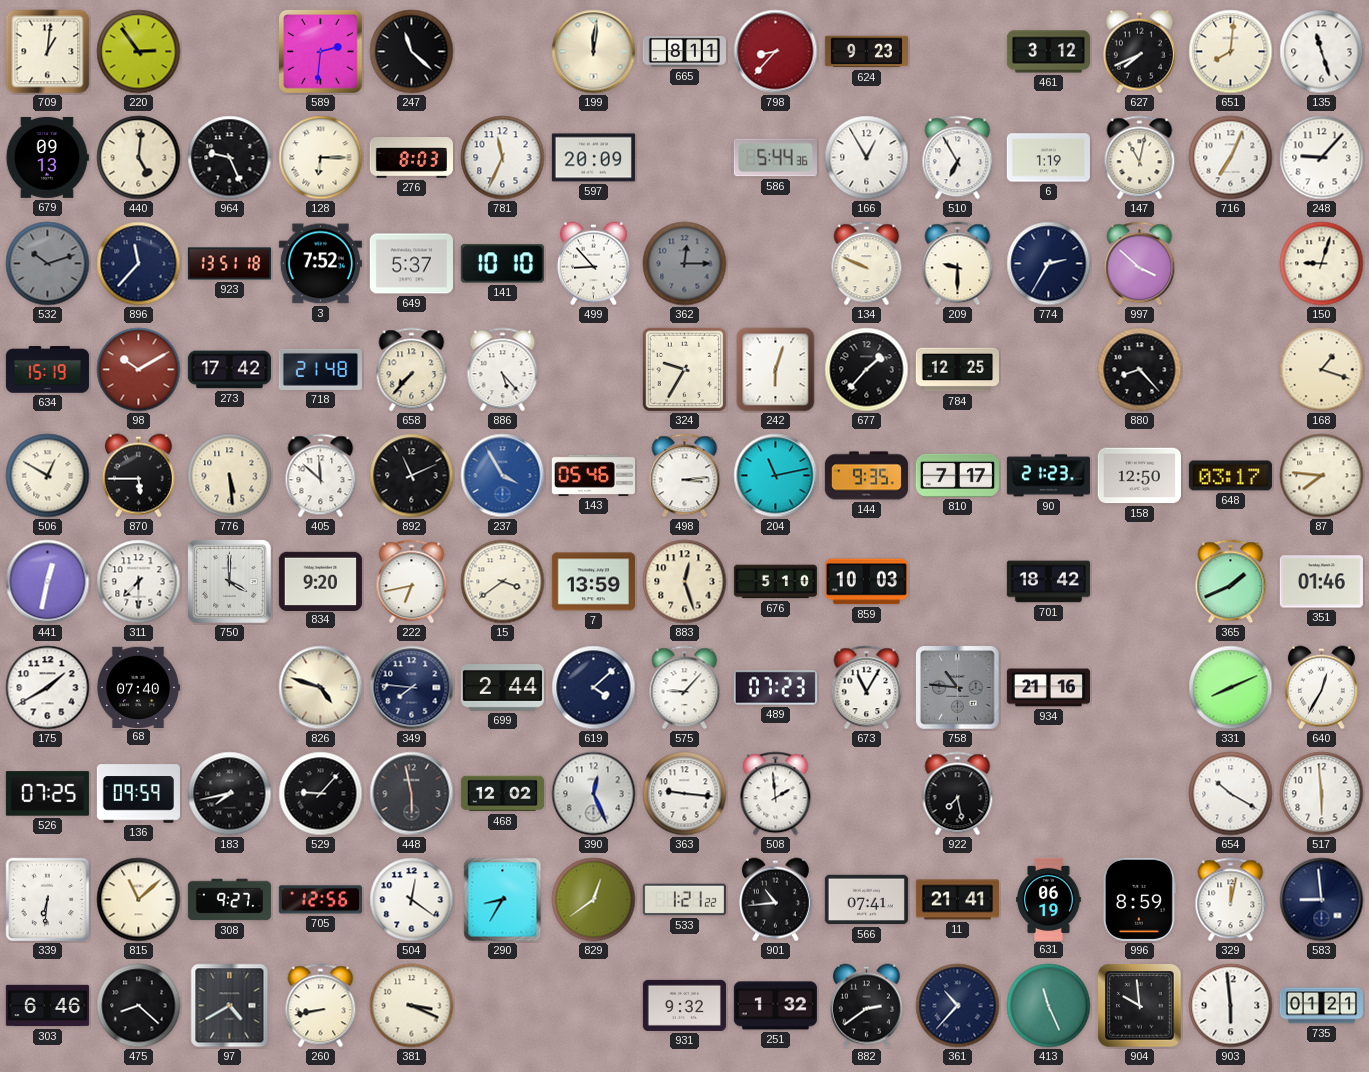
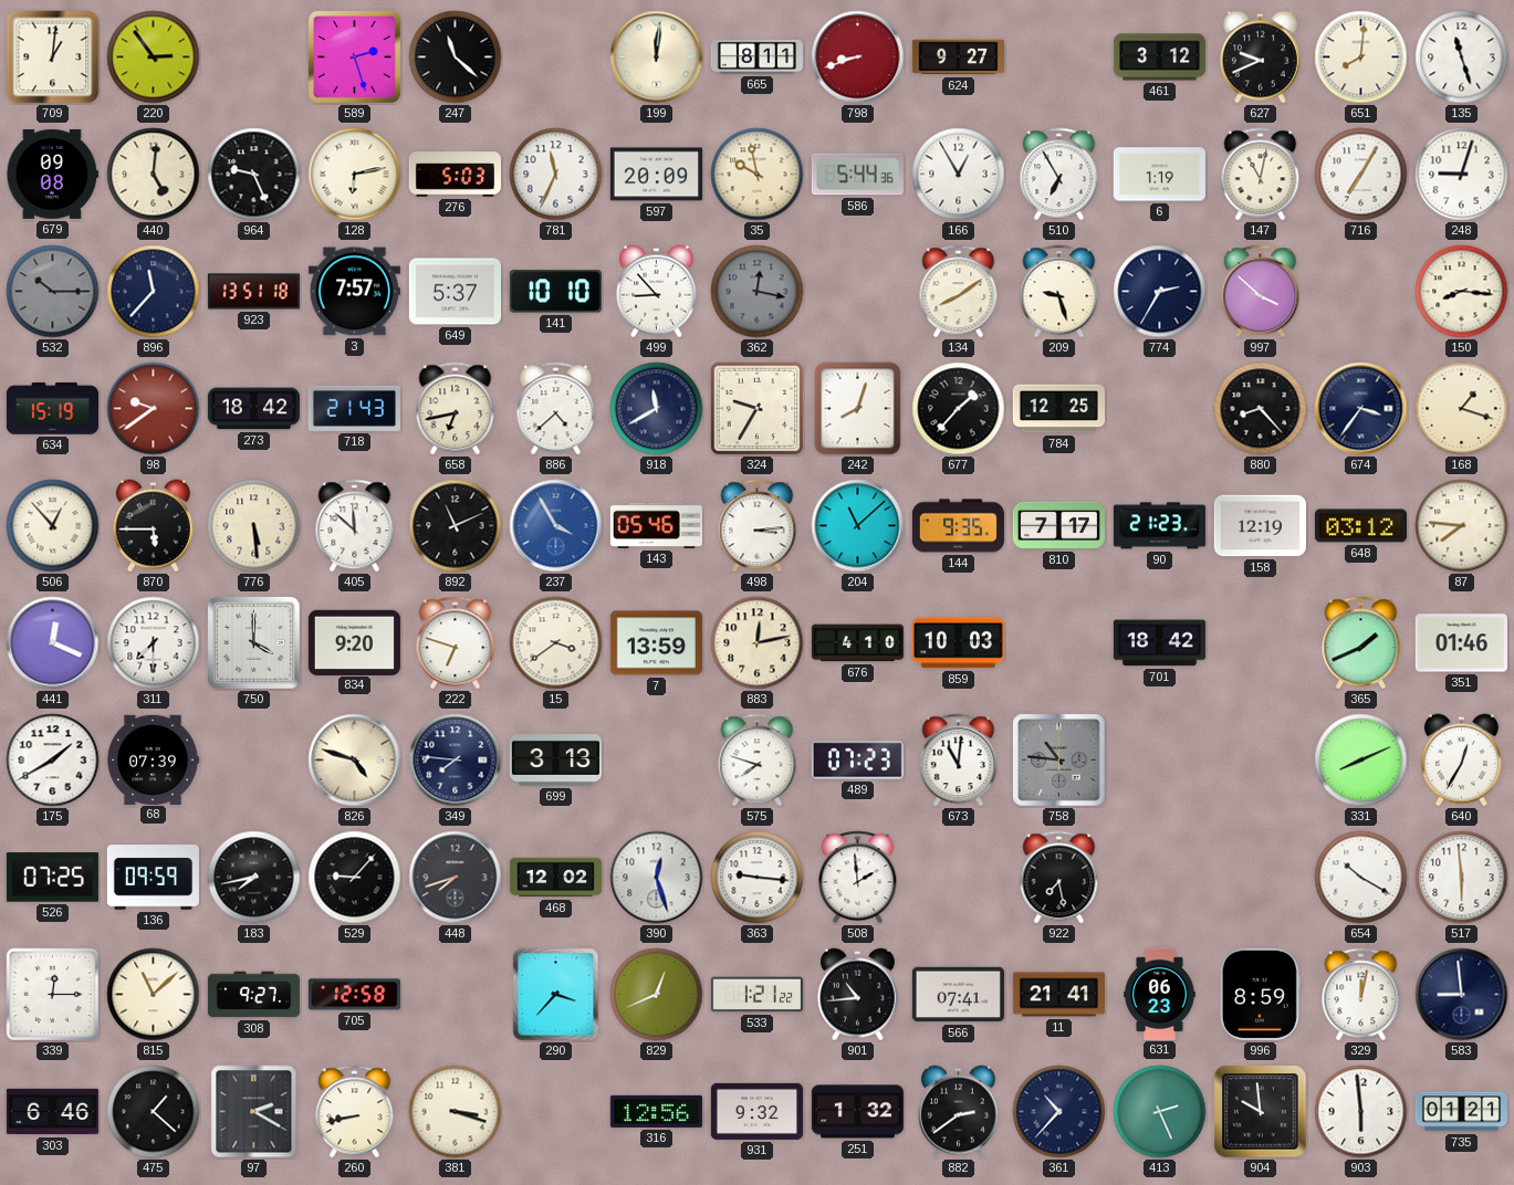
589: 2:31 -> 2:27 (355, 57)
798: 8:37 -> 8:42 (858, 57)
624: 9:23 -> 9:27 (958, 57)
627: 7:41 -> 9:41 (1260, 57)
679: 09:13 -> 09:08 (52, 174)
128: 6:15 -> 6:13 (355, 175)
276: 8:03 -> 5:03 (455, 175)
35: none -> 9:58 (758, 175)
716: 7:04 -> 7:05 (1361, 175)
248: 9:07 -> 9:03 (1462, 175)
532: 10:12 -> 10:15 (53, 292)
3: 7:52 -> 7:57 (354, 292)
362: 12:15 -> 12:17 (758, 292)
134: 9:49 -> 8:09 (959, 292)
209: 9:30 -> 9:27 (1059, 292)
150: 9:03 -> 8:16 (1462, 292)
98: 10:10 -> 9:39 (154, 409)
273: 17:42 -> 18:42 (253, 409)
718: 21:48 -> 21:43 (354, 408)
658: 7:37 -> 6:43 (456, 409)
886: 5:23 -> 4:38 (556, 409)
918: none -> 11:40 (657, 409)
242: 6:03 -> 8:03 (858, 409)
674: none -> 3:36 (1361, 409)
506: 12:50 -> 12:53 (53, 526)
204: 11:13 -> 11:08 (858, 526)
158: 12:50 -> 12:19 (1260, 526)
648: 03:17 -> 03:12 (1360, 526)
441: 12:32 -> 12:19 (53, 643)
222: 6:43 -> 6:48 (456, 643)
883: 12:27 -> 12:13 (758, 643)
676: 5:10 -> 4:10 (857, 643)
68: 07:40 -> 07:39 (153, 759)
699: 2:44 -> 3:13 (555, 761)
619: 4:08 -> none (594, 688)
575: 9:07 -> 7:48 (758, 761)
673: 11:05 -> 11:01 (959, 761)
934: 21:16 -> none (1048, 688)
448: 5:58 -> 7:42 (456, 878)
390: 12:26 -> 12:27 (657, 878)
339: 6:31 -> 12:15 (53, 995)
705: 12:56 -> 12:58 (354, 995)
504: 12:21 -> none (412, 900)
290: 8:35 -> 3:37 (556, 995)
829: 12:39 -> 12:41 (657, 995)
631: 06:19 -> 06:23 (1160, 994)
475: 8:22 -> 1:22 (154, 1112)
97: 4:40 -> 2:20 (254, 1112)
381: 3:19 -> 3:18 (456, 1112)
316: none -> 12:56 (656, 1111)
413: 11:26 -> 2:26 (1160, 1112)
